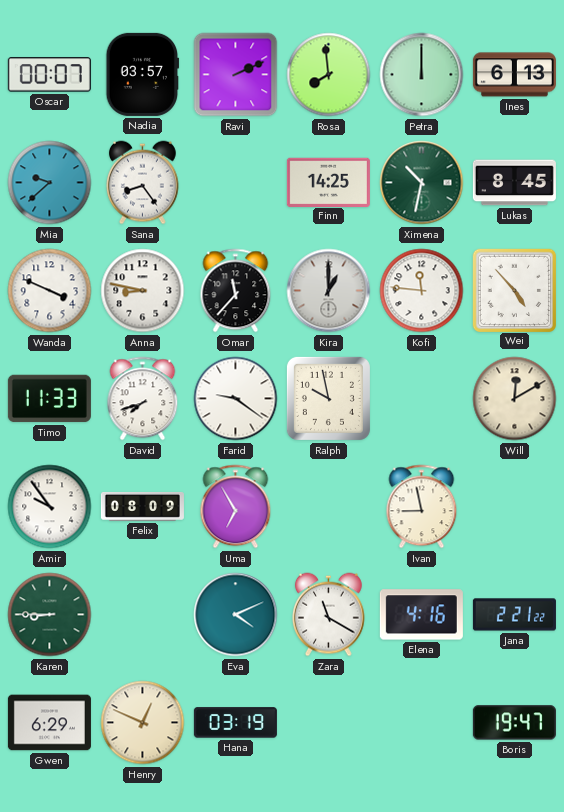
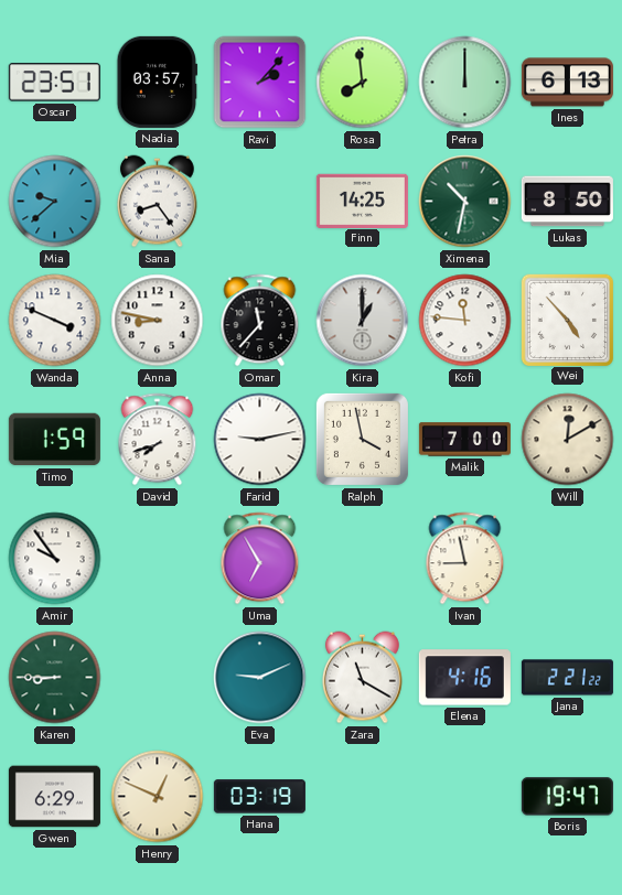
Oscar: 00:07 -> 23:51 (54, 83)
Ravi: 2:11 -> 2:07 (260, 83)
Lukas: 8:45 -> 8:50 (567, 202)
Timo: 11:33 -> 1:59 (54, 440)
Farid: 9:21 -> 9:13 (260, 440)
Ralph: 9:58 -> 3:58 (362, 439)
Malik: none -> 7:00 (464, 440)
Felix: 08:09 -> none (142, 507)
Eva: 4:11 -> 9:11 (260, 678)
